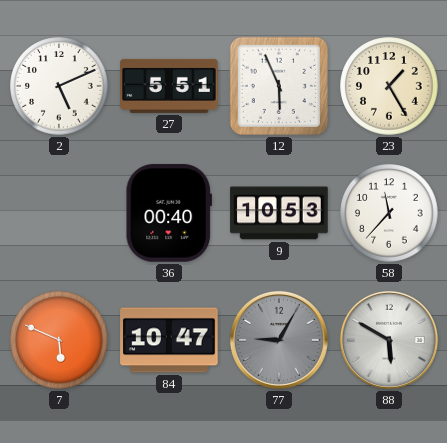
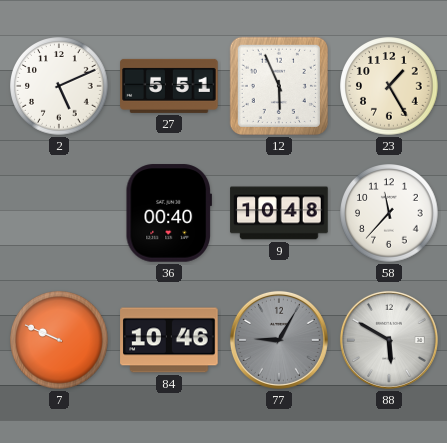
9: 10:53 -> 10:48 (279, 213)
7: 5:49 -> 9:49 (59, 340)
84: 10:47 -> 10:46 (169, 340)
